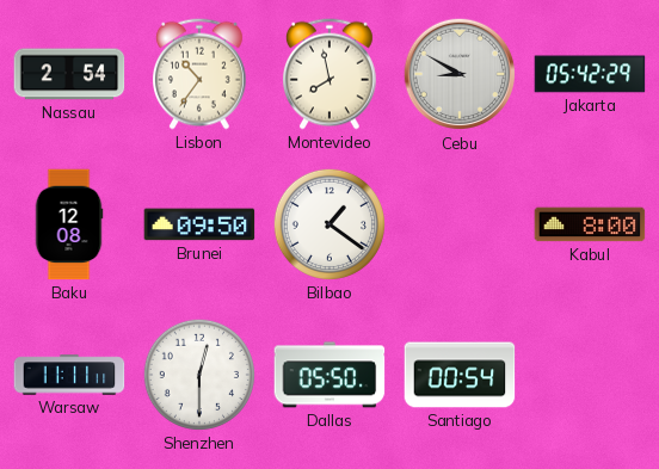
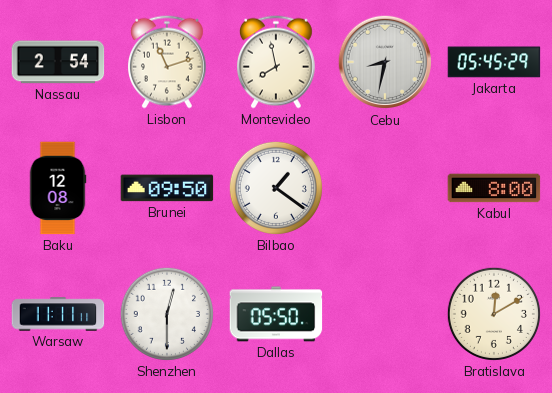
Lisbon: 10:36 -> 11:12 (168, 62)
Cebu: 8:50 -> 8:32 (385, 62)
Jakarta: 05:42 -> 05:45 (494, 62)
Santiago: 00:54 -> none (460, 375)
Bratislava: none -> 12:10 (494, 314)
